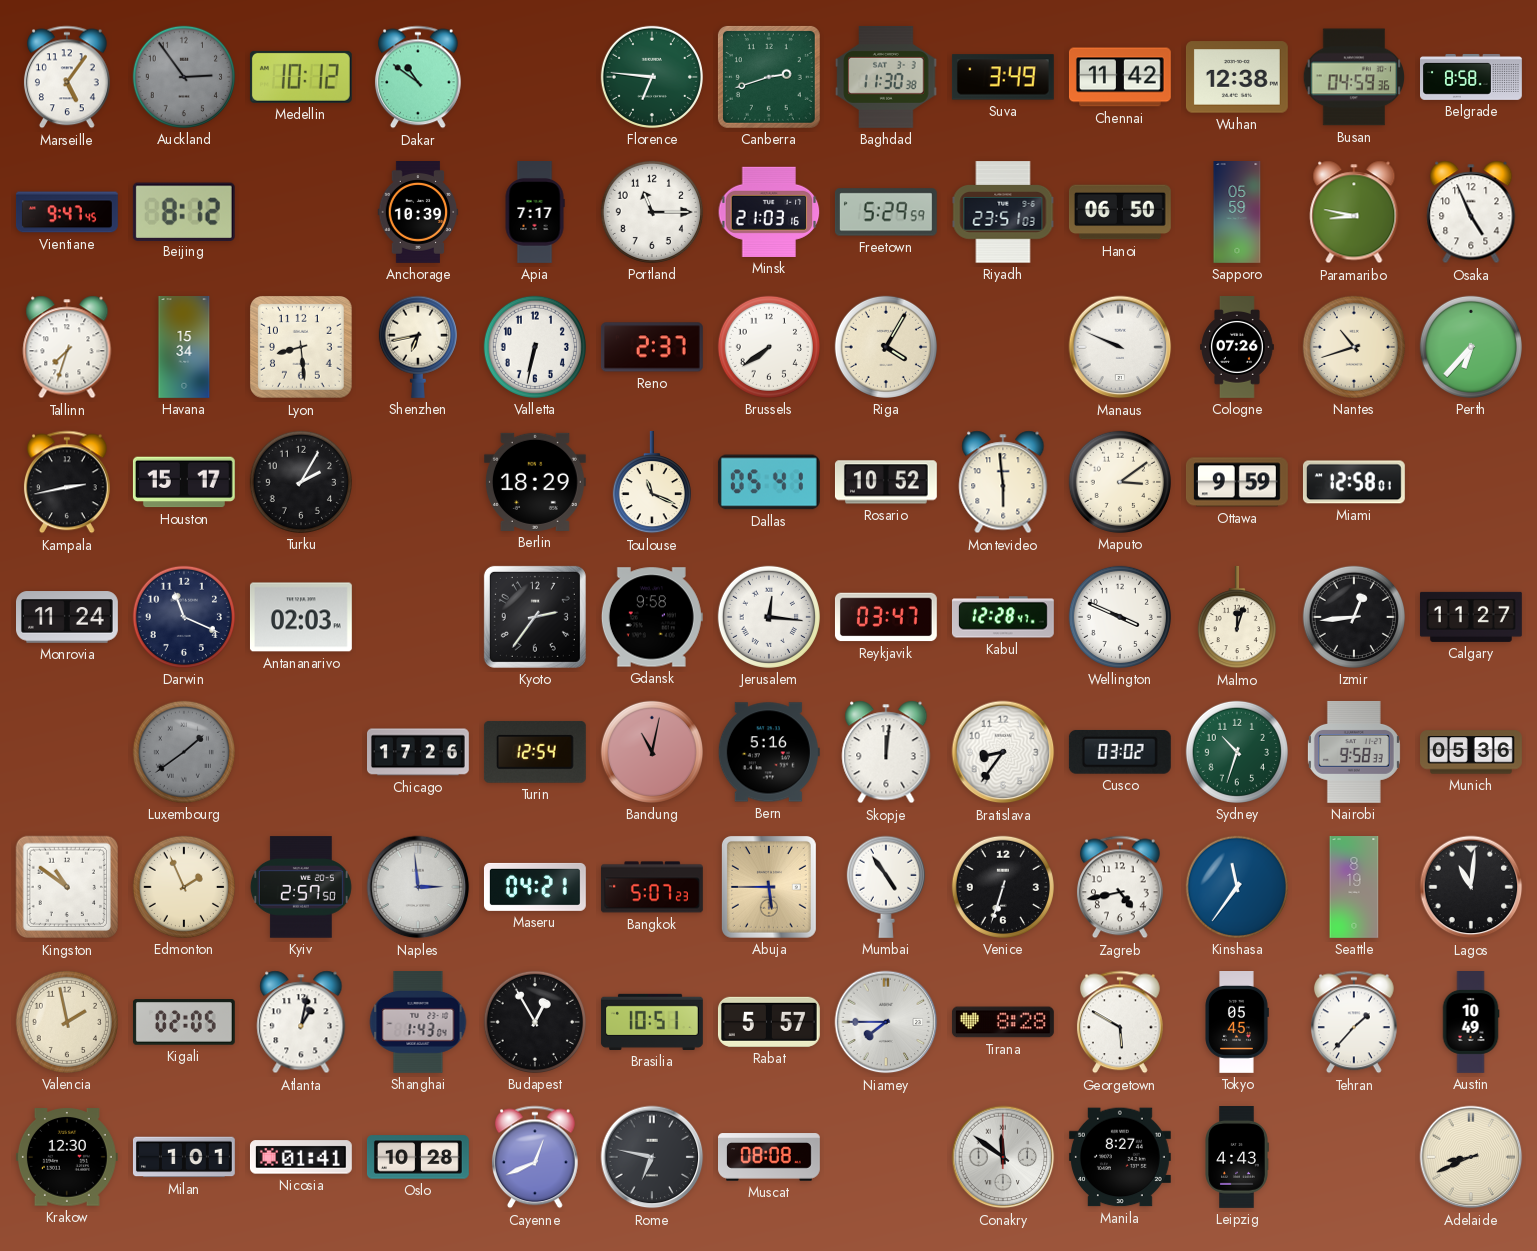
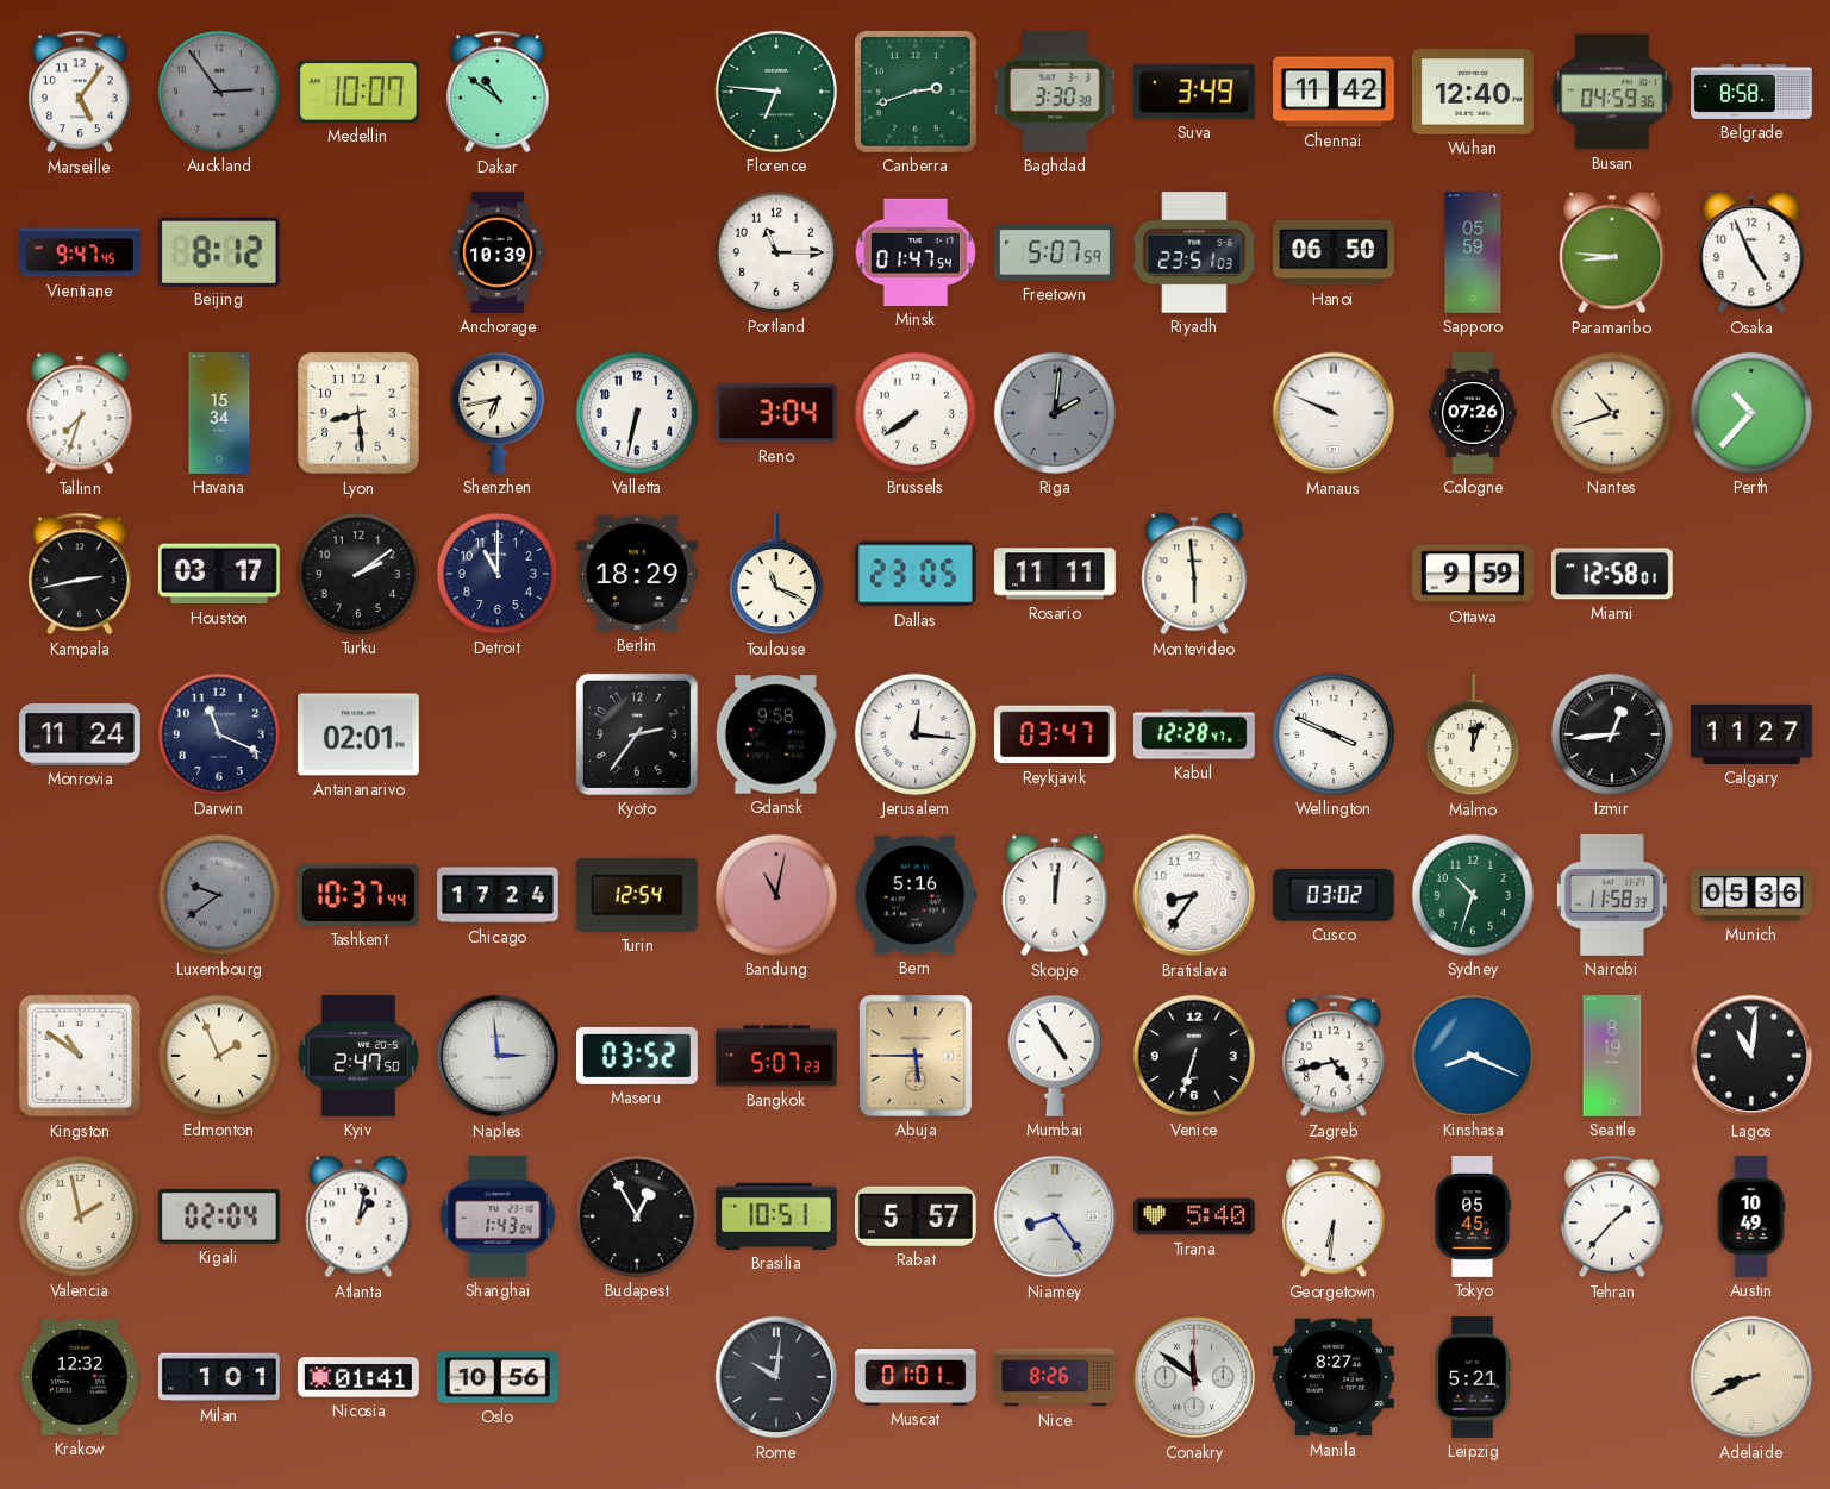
Medellin: 10:12 -> 10:07 (358, 92)
Baghdad: 11:30 -> 3:30 (1055, 92)
Wuhan: 12:38 -> 12:40 (1473, 92)
Apia: 7:17 -> none (535, 213)
Minsk: 21:03 -> 01:47 (916, 252)
Freetown: 5:29 -> 5:07 (1055, 252)
Paramaribo: 8:47 -> 8:46 (1612, 252)
Reno: 2:37 -> 3:04 (776, 413)
Riga: 4:05 -> 2:01 (1055, 413)
Riga dial: cream -> grey (1055, 413)
Perth: 6:37 -> 10:37 (1751, 413)
Houston: 15:17 -> 03:17 (219, 574)
Turku: 2:05 -> 2:09 (358, 574)
Detroit: none -> 11:00 (498, 574)
Dallas: 05:41 -> 23:05 (916, 574)
Rosario: 10:52 -> 11:11 (1055, 574)
Maputo: 3:09 -> none (1120, 482)
Antananarivo: 02:03 -> 02:01 (358, 734)
Luxembourg: 1:39 -> 9:39 (219, 895)
Tashkent: none -> 10:37 (358, 895)
Chicago: 17:26 -> 17:24 (499, 895)
Nairobi: 9:58 -> 11:58 (1612, 895)
Kyiv: 2:57 -> 2:47 (358, 1056)
Maseru: 04:21 -> 03:52 (637, 1056)
Kinshasa: 11:36 -> 8:19 (1473, 1056)
Kigali: 02:05 -> 02:04 (219, 1216)
Niamey: 7:45 -> 8:24 (1055, 1216)
Tirana: 8:28 -> 5:40 (1194, 1216)
Georgetown: 5:50 -> 6:31 (1334, 1216)
Krakow: 12:30 -> 12:32 (80, 1377)
Oslo: 10:28 -> 10:56 (498, 1377)
Cayenne: 12:41 -> none (535, 1157)
Rome: 6:47 -> 10:01 (776, 1377)
Muscat: 08:08 -> 01:01 (917, 1377)
Nice: none -> 8:26 (1056, 1377)
Leipzig: 4:43 -> 5:21 (1473, 1378)
